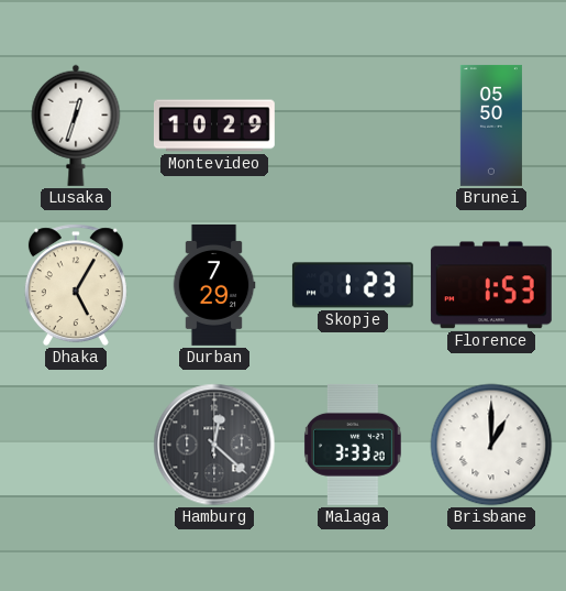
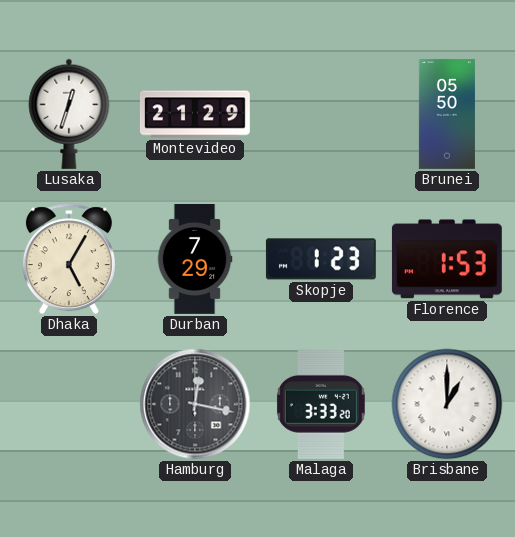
Montevideo: 10:29 -> 21:29 (195, 114)
Hamburg: 12:22 -> 12:17 (195, 404)
